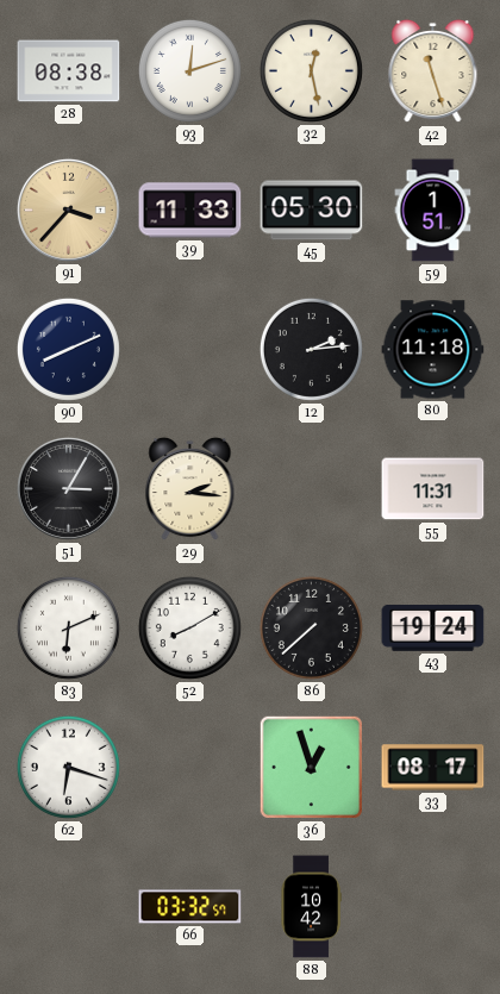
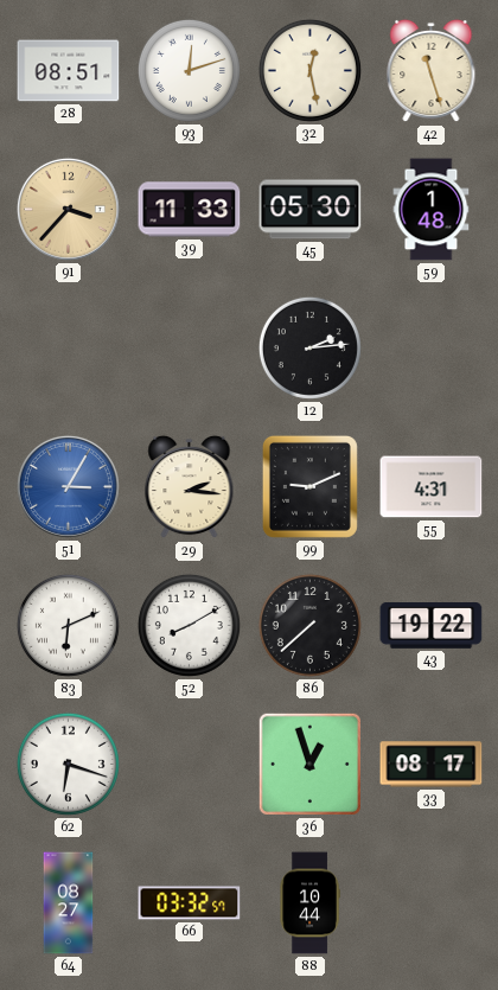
28: 08:38 -> 08:51 (69, 71)
59: 1:51 -> 1:48 (432, 210)
90: 8:11 -> none (68, 349)
80: 11:18 -> none (433, 350)
51 dial: black -> blue (68, 486)
99: none -> 9:11 (309, 486)
55: 11:31 -> 4:31 (432, 487)
43: 19:24 -> 19:22 (432, 626)
64: none -> 08:27 (69, 903)
88: 10:42 -> 10:44 (309, 903)
